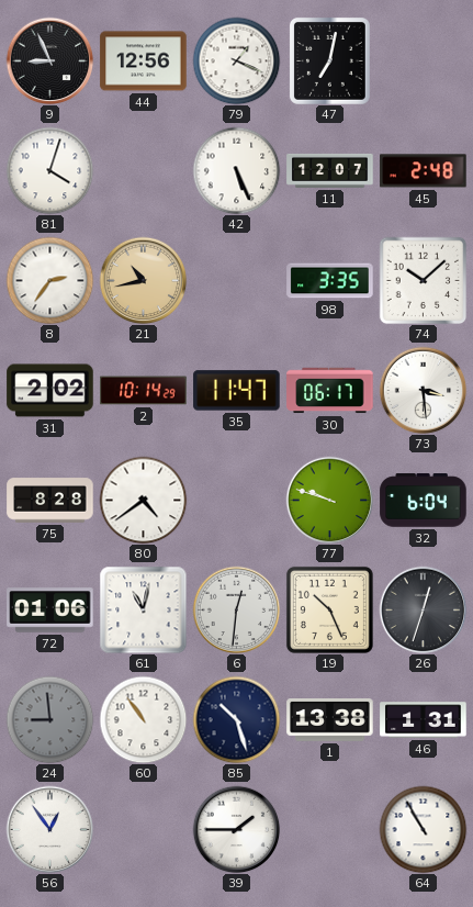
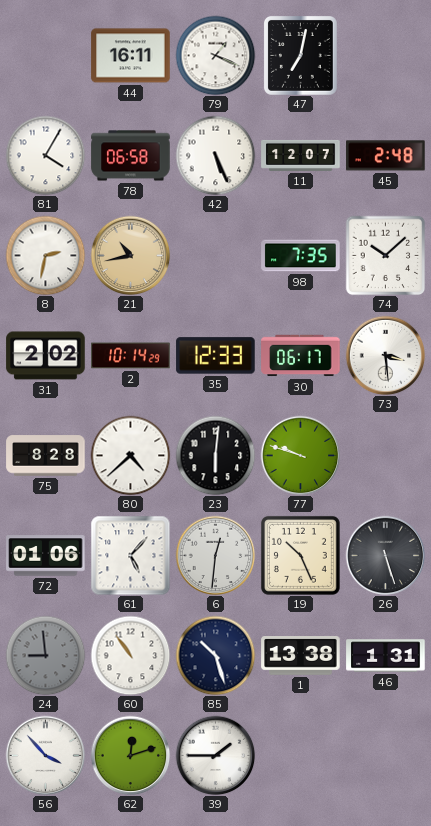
9: 8:56 -> none (49, 60)
44: 12:56 -> 16:11 (131, 56)
81: 4:03 -> 4:05 (45, 155)
78: none -> 06:58 (131, 156)
8: 2:36 -> 2:32 (45, 255)
98: 3:35 -> 7:35 (301, 256)
35: 11:47 -> 12:33 (216, 356)
80: 4:39 -> 4:38 (130, 455)
23: none -> 6:01 (215, 455)
32: 6:04 -> none (424, 501)
61: 11:02 -> 5:07 (130, 555)
26: 12:33 -> 5:27 (385, 555)
56: 12:54 -> 3:53 (45, 755)
62: none -> 12:12 (130, 755)
64: 10:55 -> none (423, 829)
